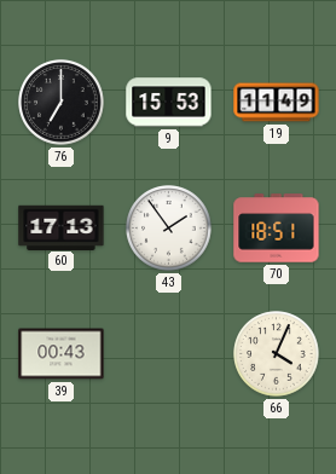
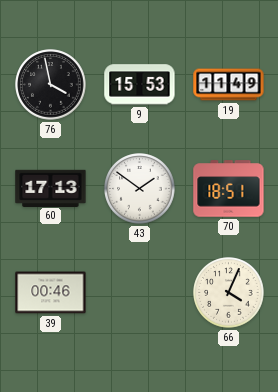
76: 7:00 -> 3:58 (51, 85)
43: 1:54 -> 1:51 (140, 189)
39: 00:43 -> 00:46 (51, 293)
